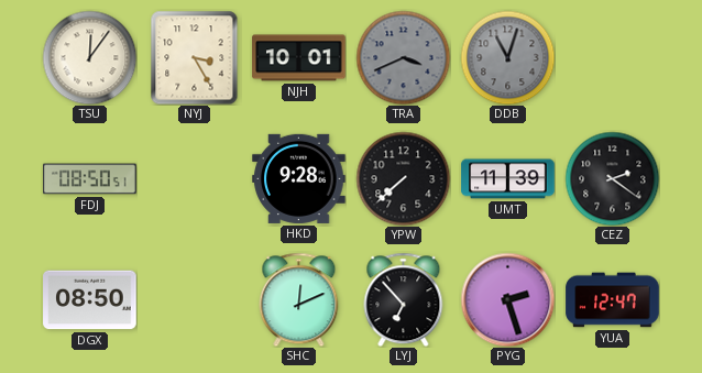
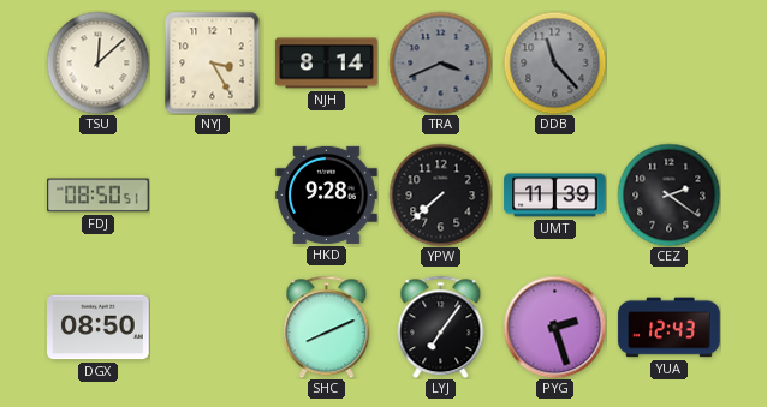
TSU: 12:06 -> 12:08 (97, 62)
NJH: 10:01 -> 8:14 (327, 64)
DDB: 11:03 -> 11:23 (554, 62)
SHC: 12:11 -> 8:11 (327, 327)
LYJ: 6:53 -> 7:06 (441, 327)
YUA: 12:47 -> 12:43 (670, 328)
